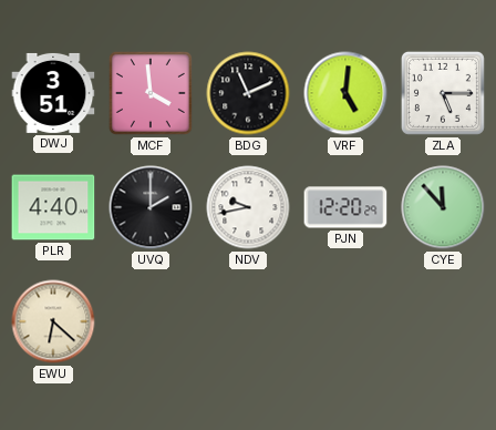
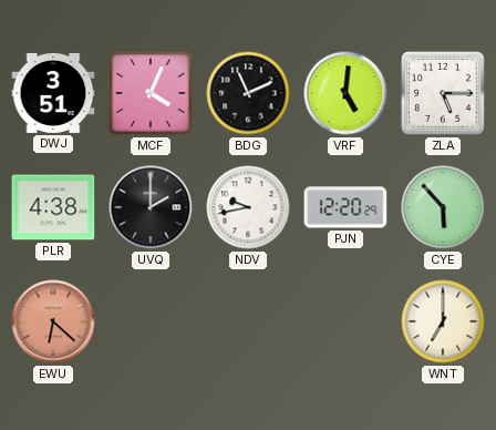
MCF: 3:59 -> 4:04 (151, 93)
PLR: 4:40 -> 4:38 (53, 207)
CYE: 11:53 -> 5:53 (443, 207)
EWU dial: cream -> salmon (53, 321)
WNT: none -> 7:00 (443, 321)
